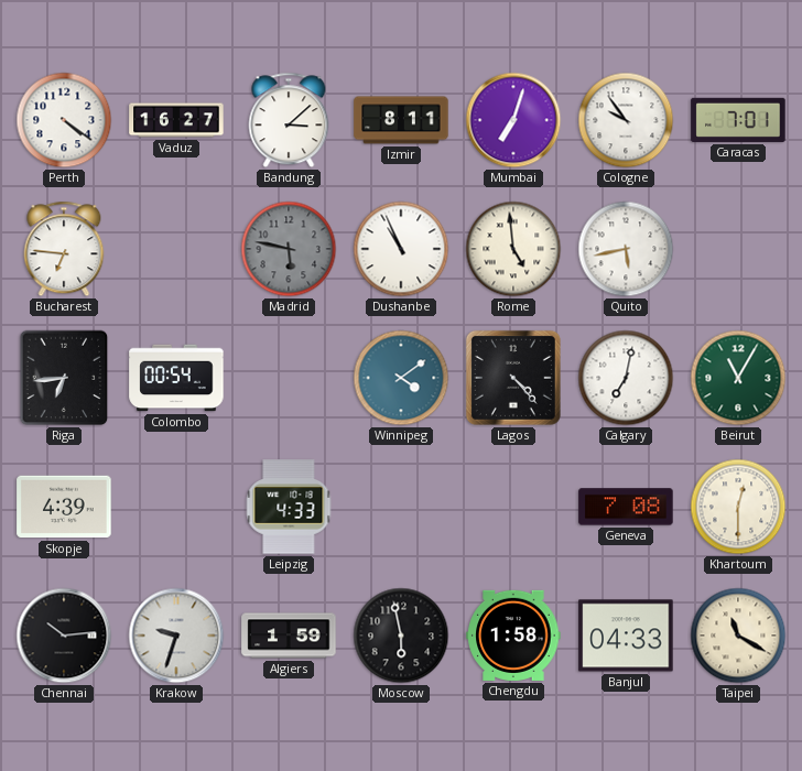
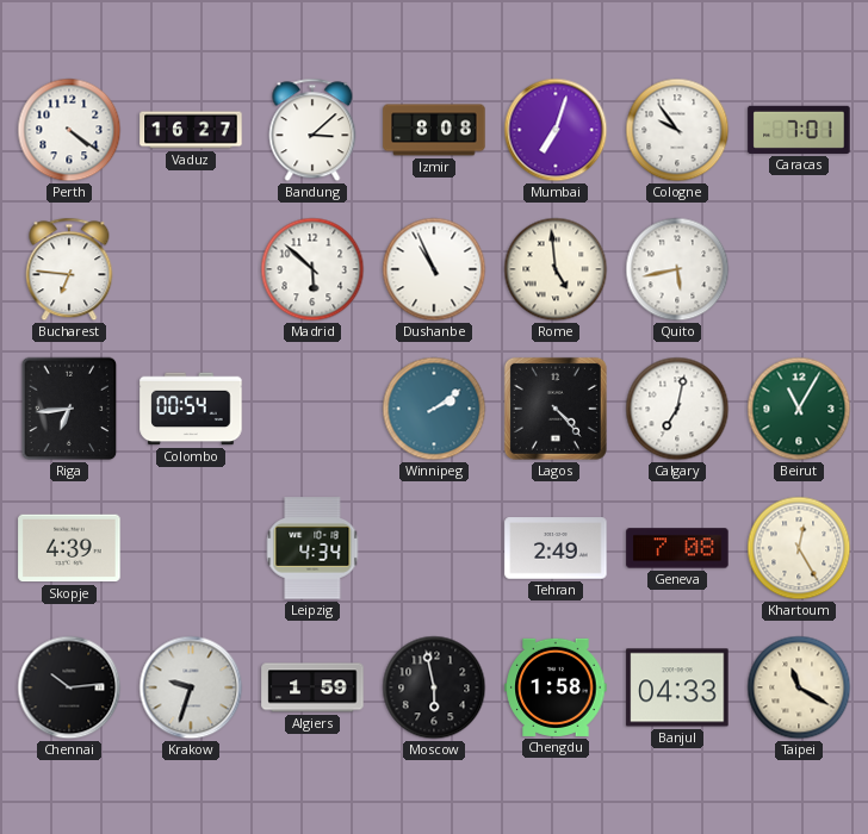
Izmir: 8:11 -> 8:08 (434, 130)
Madrid: 5:47 -> 5:52 (312, 269)
Madrid dial: grey -> white (312, 269)
Winnipeg: 4:09 -> 2:09 (434, 409)
Leipzig: 4:33 -> 4:34 (312, 548)
Tehran: none -> 2:49 (556, 548)
Khartoum: 12:30 -> 12:25 (799, 548)
